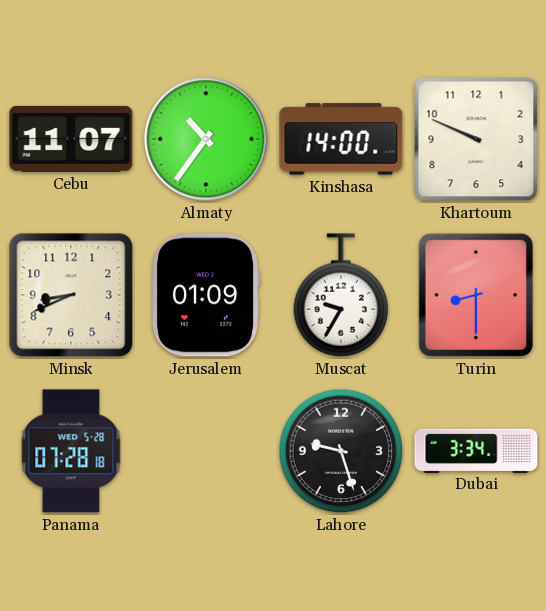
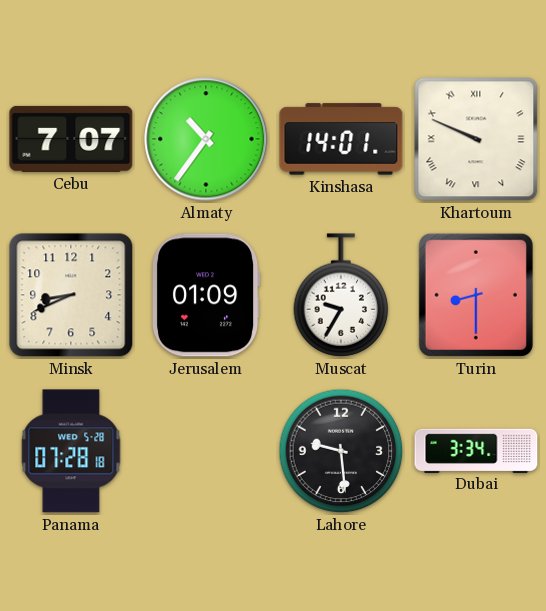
Cebu: 11:07 -> 7:07 (71, 139)
Kinshasa: 14:00 -> 14:01 (341, 139)
Khartoum numerals: Arabic -> Roman (476, 139)
Lahore: 9:27 -> 9:29 (341, 451)
